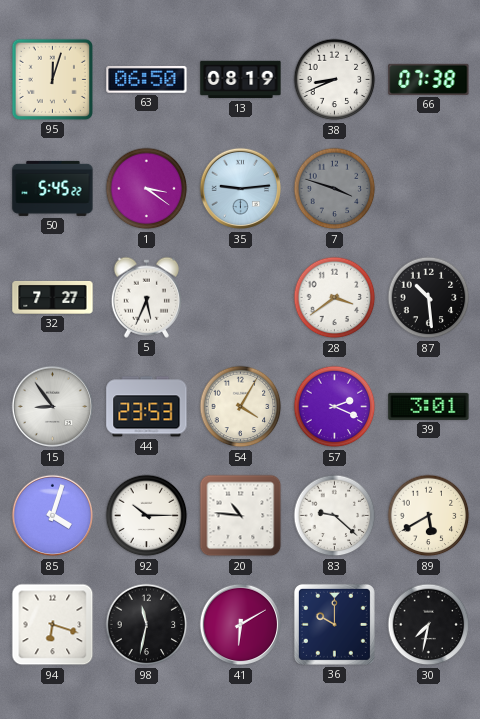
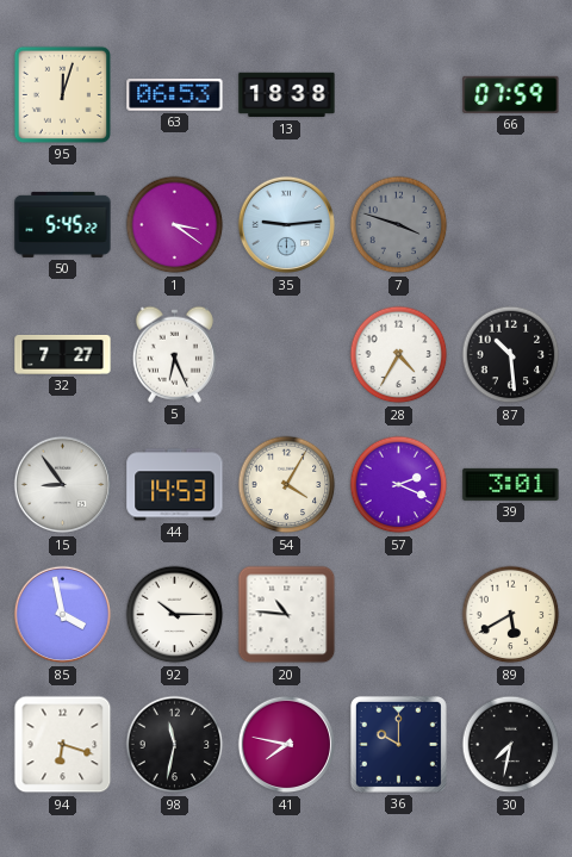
63: 06:50 -> 06:53 (175, 95)
13: 08:19 -> 18:38 (287, 95)
38: 8:41 -> none (335, 80)
66: 07:38 -> 07:59 (511, 94)
5: 5:34 -> 6:26 (174, 354)
28: 3:39 -> 4:35 (399, 355)
44: 23:53 -> 14:53 (175, 485)
85: 4:03 -> 3:58 (63, 615)
83: 9:22 -> none (335, 516)
41: 6:10 -> 7:47 (287, 745)
